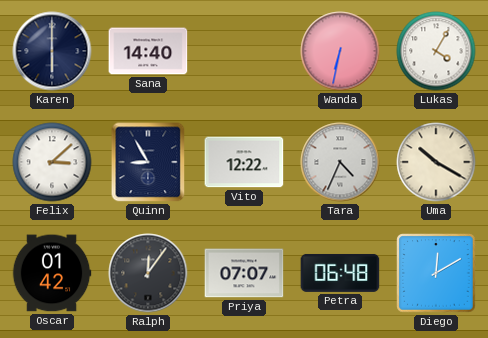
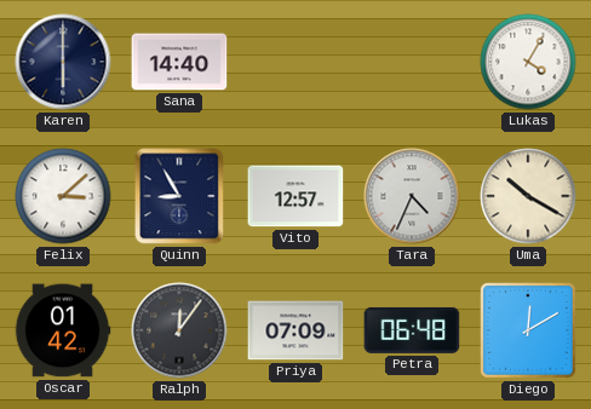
Wanda: 6:32 -> none (340, 51)
Vito: 12:22 -> 12:57 (295, 196)
Priya: 07:07 -> 07:09 (295, 330)
